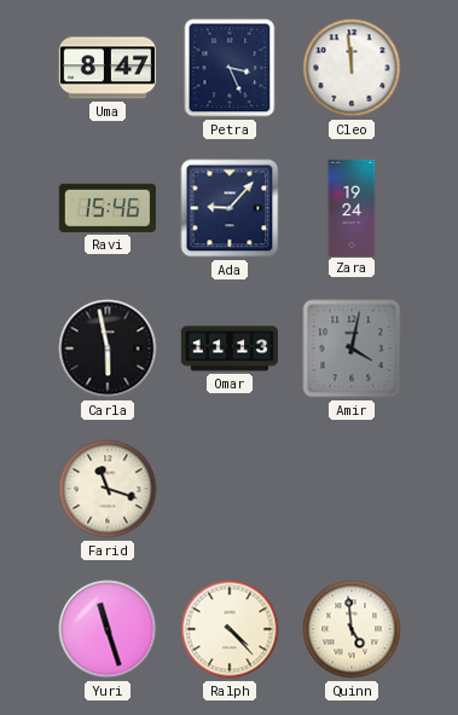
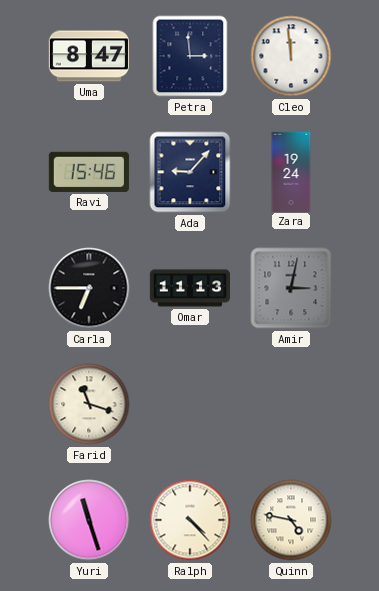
Petra: 3:26 -> 2:59 (190, 56)
Carla: 5:58 -> 6:45 (89, 288)
Amir: 4:02 -> 3:02 (291, 288)
Quinn: 4:59 -> 4:47 (291, 520)
